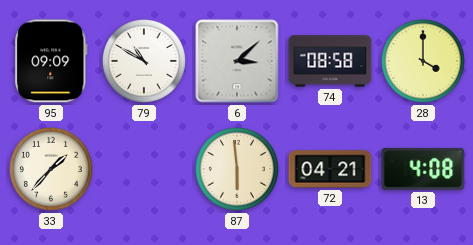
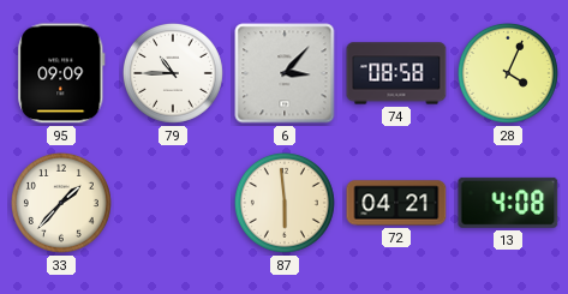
79: 10:50 -> 10:45 (173, 73)
6: 3:08 -> 3:07 (285, 73)
28: 4:00 -> 4:04 (508, 73)
